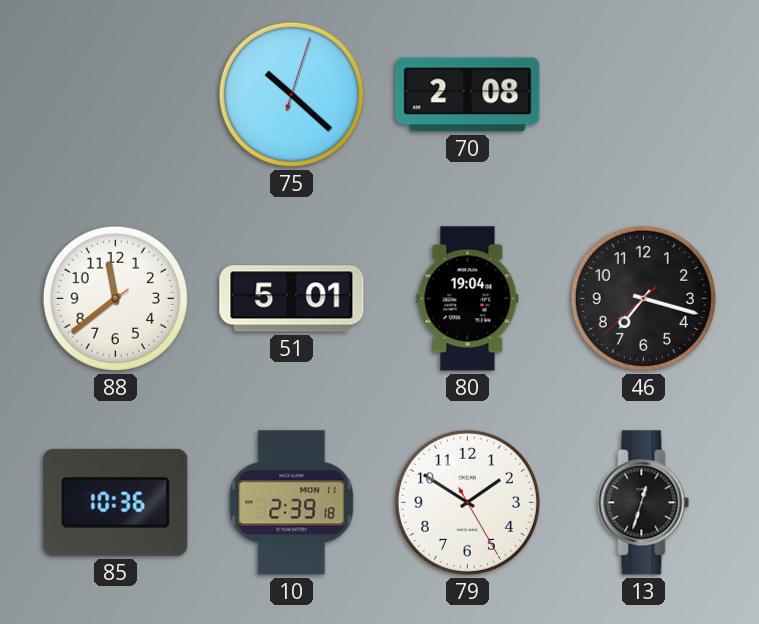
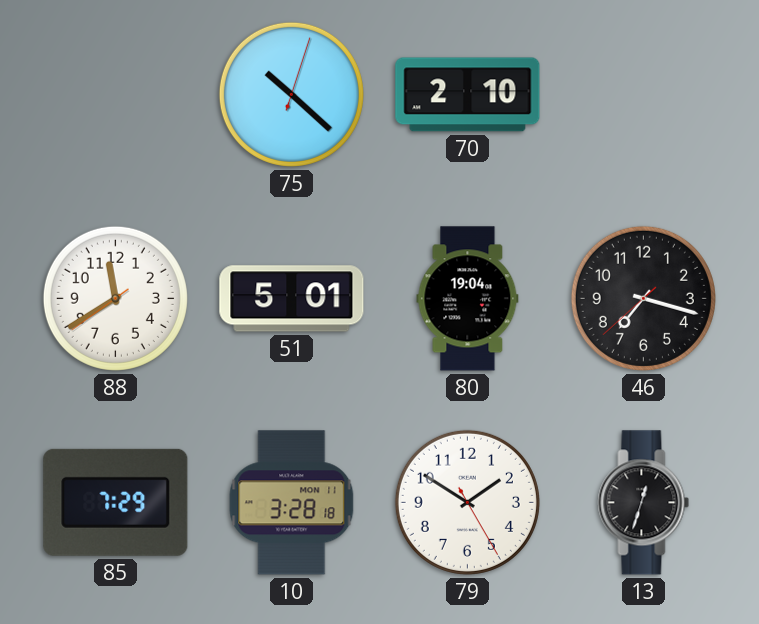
70: 2:08 -> 2:10 (468, 95)
88: 11:38 -> 11:39 (115, 298)
85: 10:36 -> 7:29 (116, 502)
10: 2:39 -> 3:28 (292, 503)
